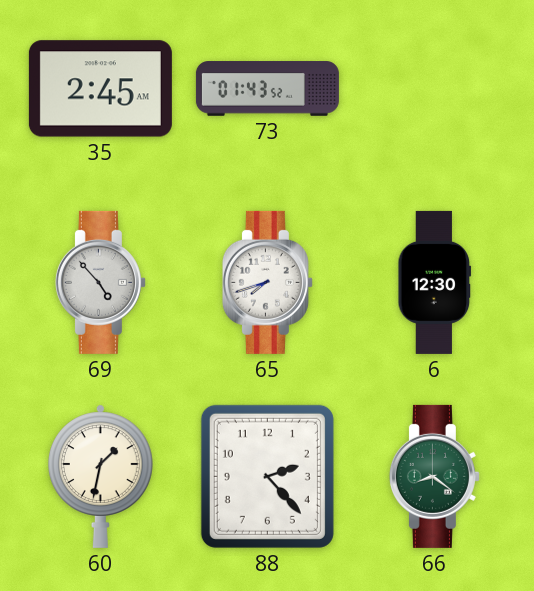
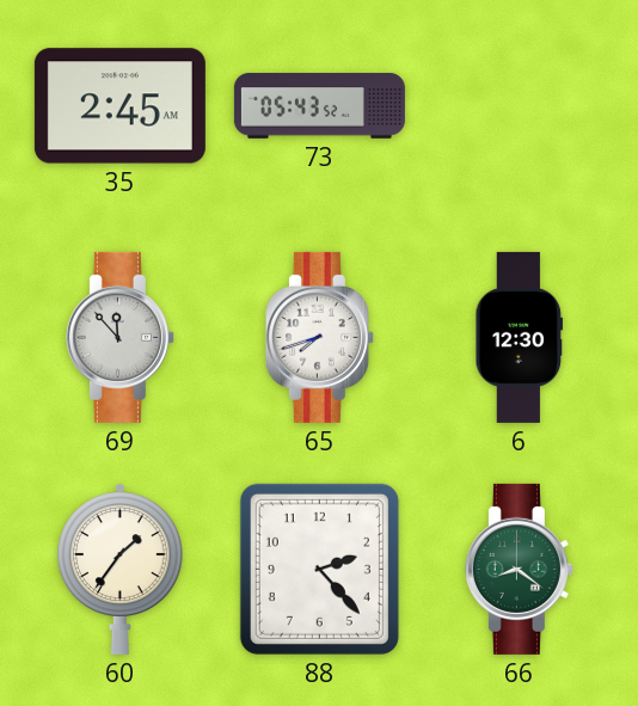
73: 01:43 -> 05:43 (319, 106)
69: 4:53 -> 11:53 (119, 337)
60: 1:32 -> 1:36 (121, 569)
